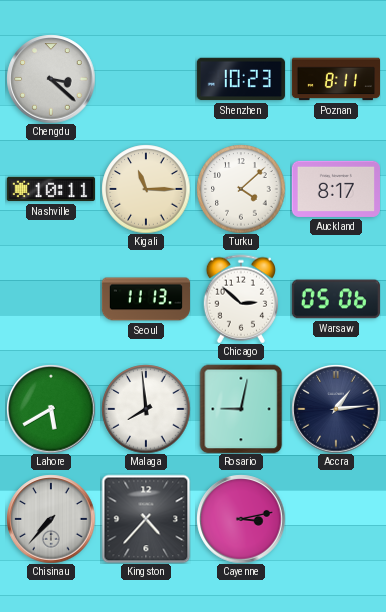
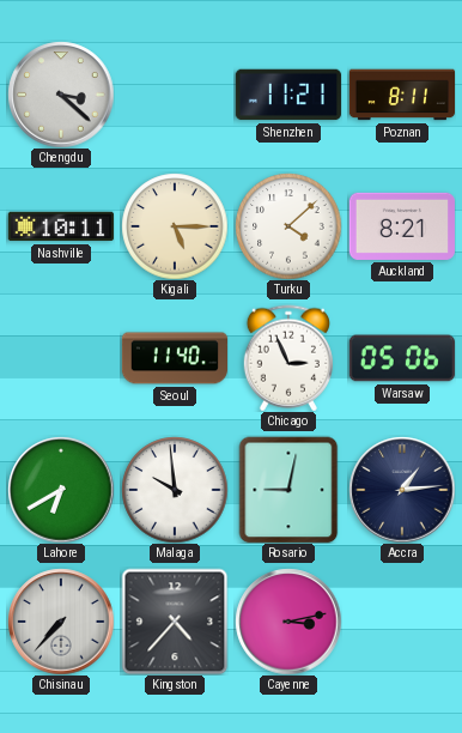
Shenzhen: 10:23 -> 11:21 (287, 95)
Kigali: 11:15 -> 5:15 (175, 226)
Auckland: 8:17 -> 8:21 (402, 226)
Seoul: 11:13 -> 11:40 (174, 358)
Chicago: 2:52 -> 2:56 (288, 358)
Lahore: 5:40 -> 6:40 (61, 490)
Malaga: 7:59 -> 9:59 (175, 490)
